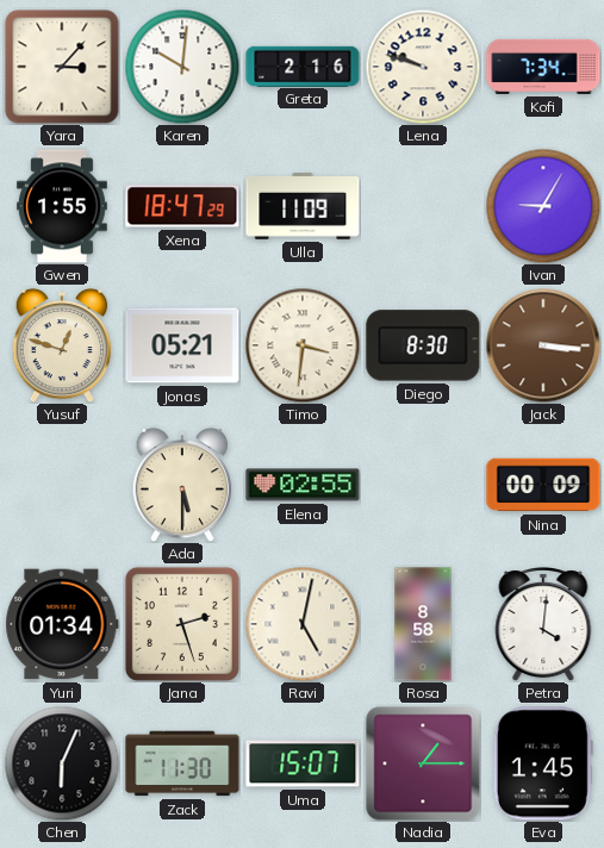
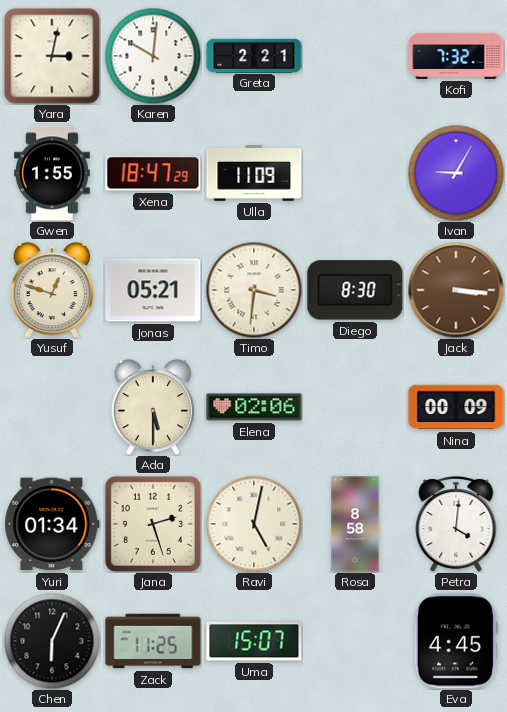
Yara: 3:07 -> 3:02 (52, 56)
Greta: 2:16 -> 2:21 (254, 55)
Lena: 9:48 -> none (423, 67)
Kofi: 7:34 -> 7:32 (456, 56)
Elena: 02:55 -> 02:06 (254, 407)
Zack: 11:30 -> 11:25 (153, 641)
Nadia: 1:15 -> none (423, 763)
Eva: 1:45 -> 4:45 (456, 641)
